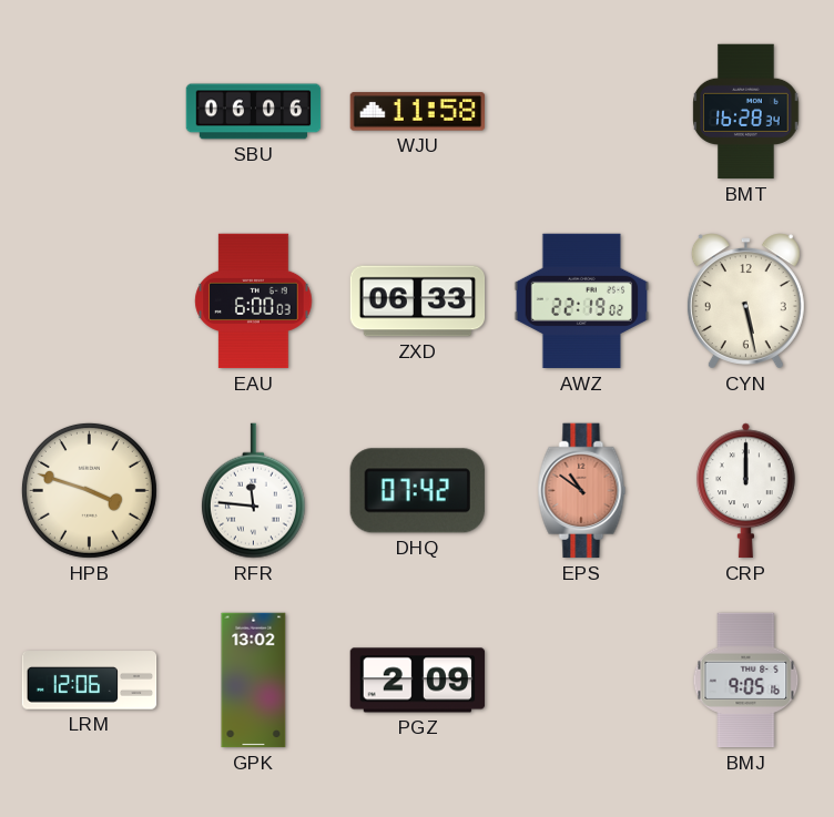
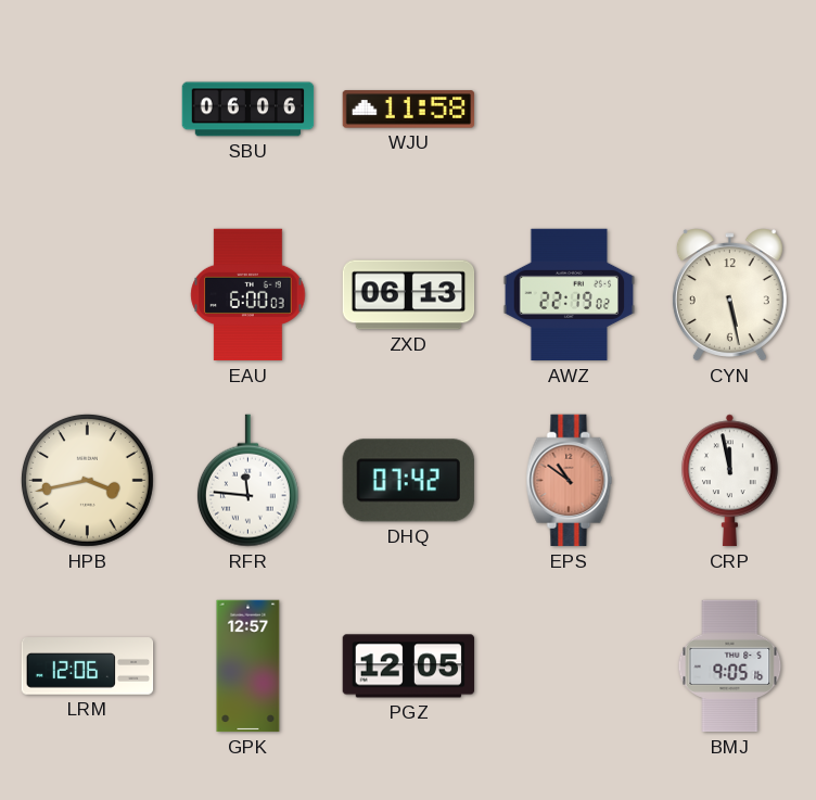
BMT: 16:28 -> none (746, 112)
ZXD: 06:33 -> 06:13 (409, 295)
HPB: 3:48 -> 3:43 (87, 480)
CRP: 12:00 -> 11:58 (729, 481)
GPK: 13:02 -> 12:57 (248, 666)
PGZ: 2:09 -> 12:05 (409, 666)
